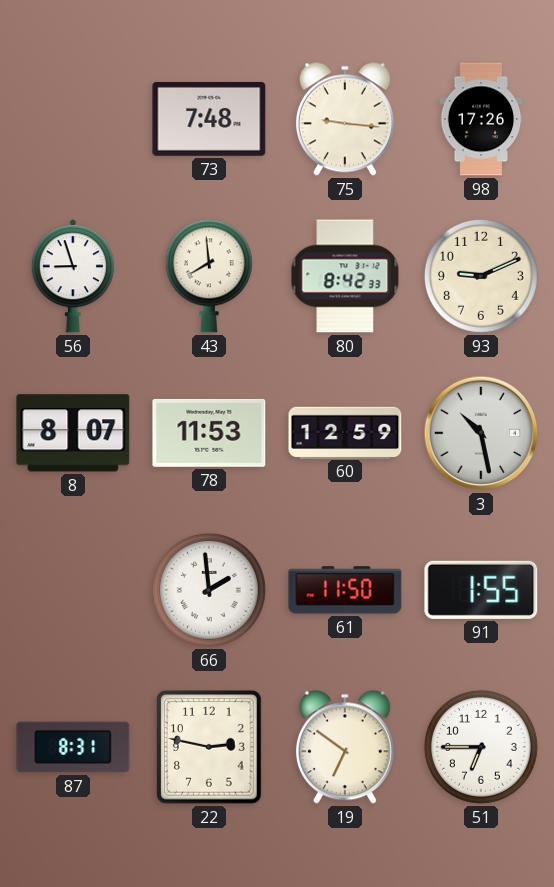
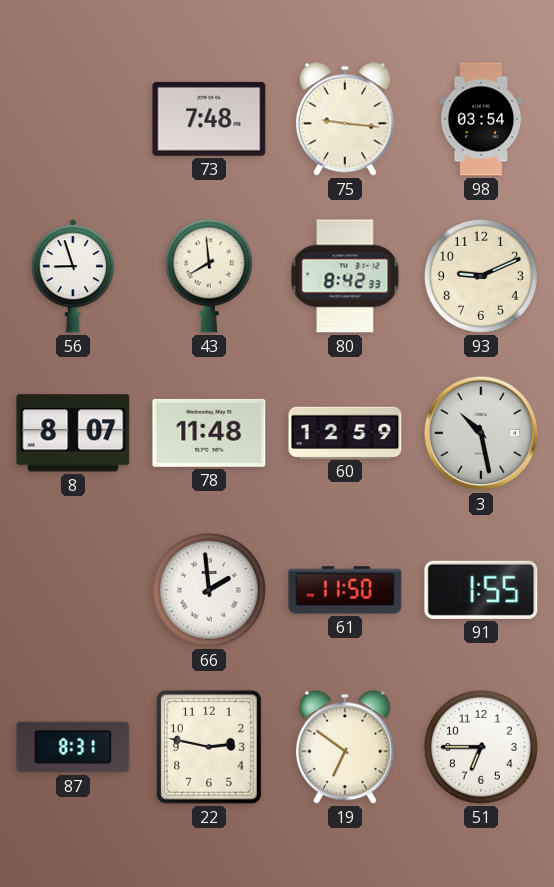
98: 17:26 -> 03:54 (481, 119)
78: 11:53 -> 11:48 (209, 433)
